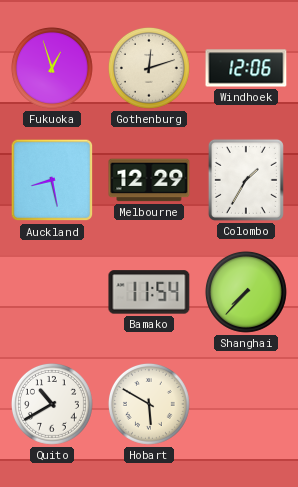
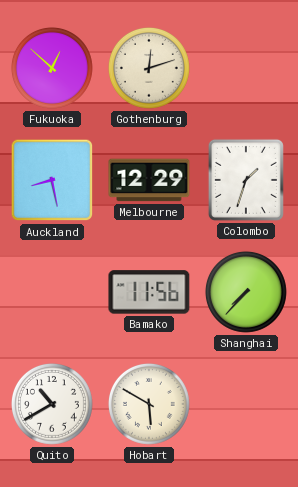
Fukuoka: 12:57 -> 12:52 (52, 68)
Windhoek: 12:06 -> none (246, 68)
Colombo: 1:35 -> 1:33 (246, 180)
Bamako: 11:54 -> 11:56 (149, 292)
